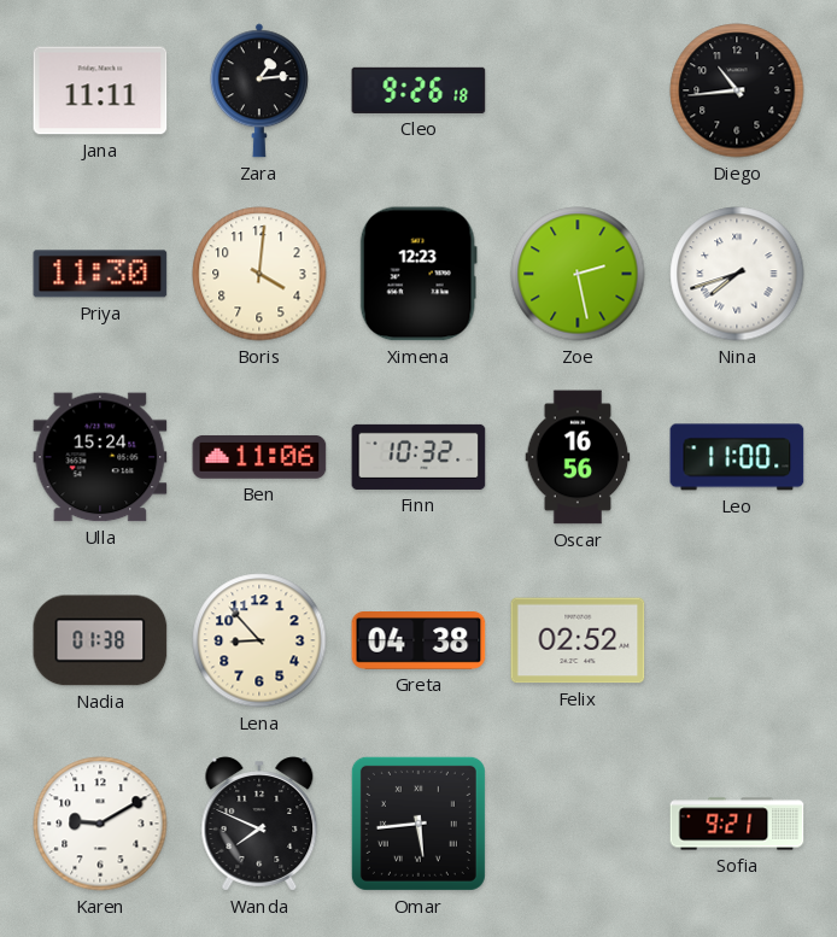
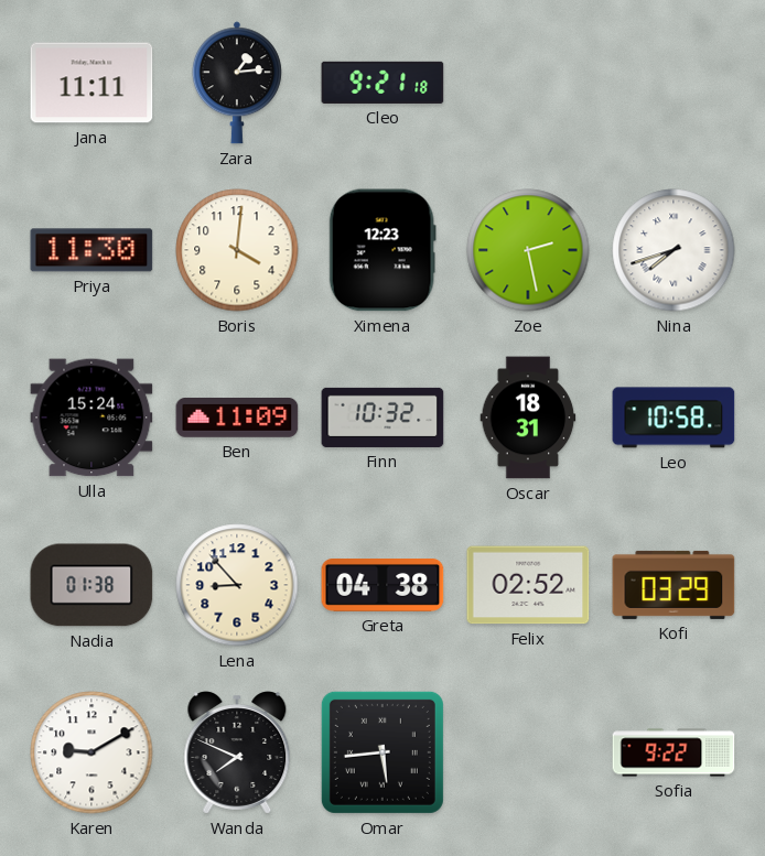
Cleo: 9:26 -> 9:21 (382, 83)
Diego: 10:44 -> none (737, 90)
Ben: 11:06 -> 11:09 (237, 418)
Oscar: 16:56 -> 18:31 (528, 418)
Leo: 11:00 -> 10:58 (674, 418)
Kofi: none -> 03:29 (674, 585)
Sofia: 9:21 -> 9:22 (674, 752)
